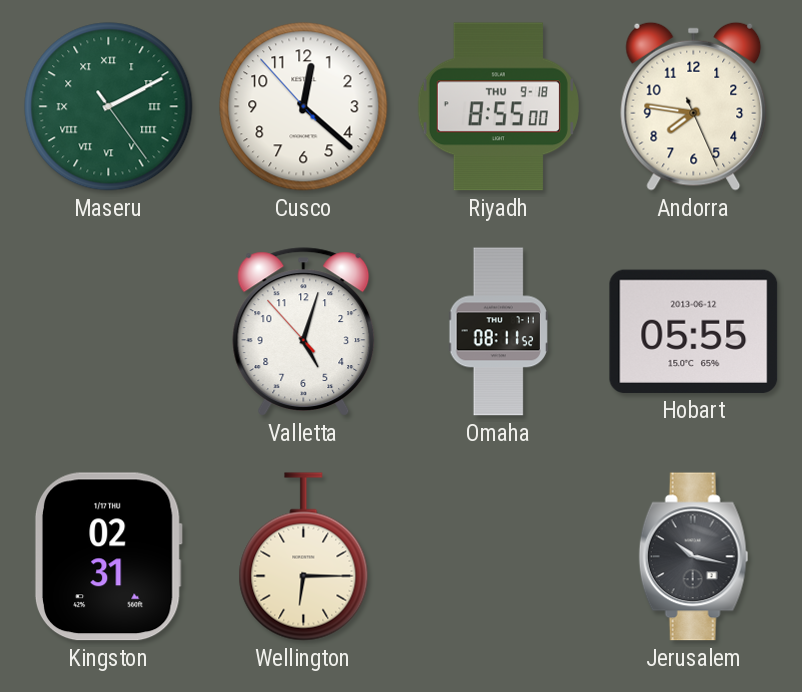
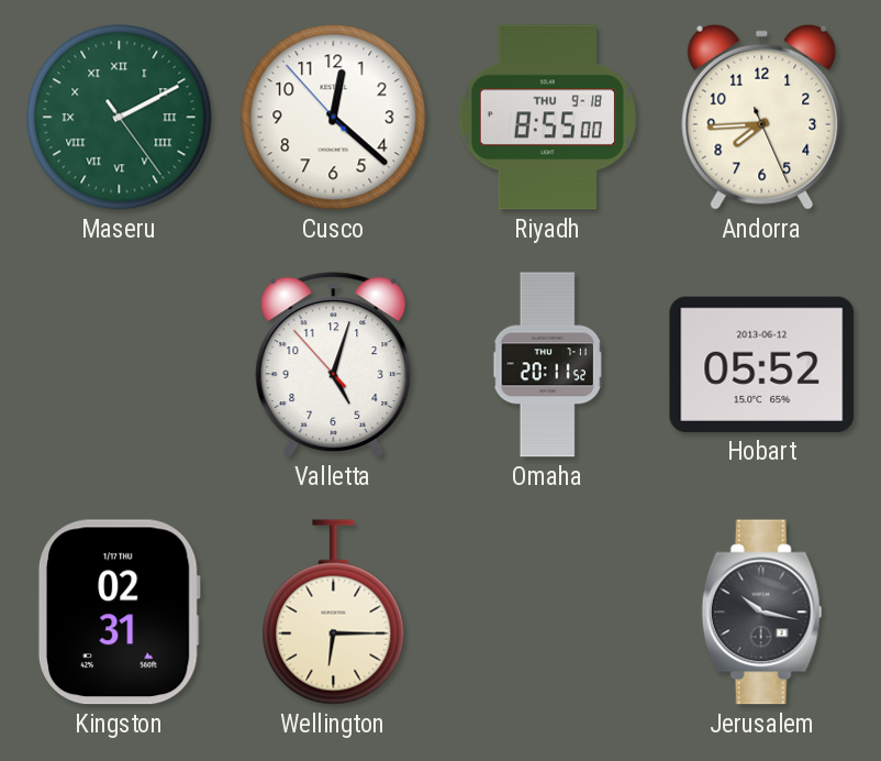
Andorra: 7:46 -> 7:44 (762, 117)
Omaha: 08:11 -> 20:11 (547, 365)
Hobart: 05:55 -> 05:52 (762, 364)
